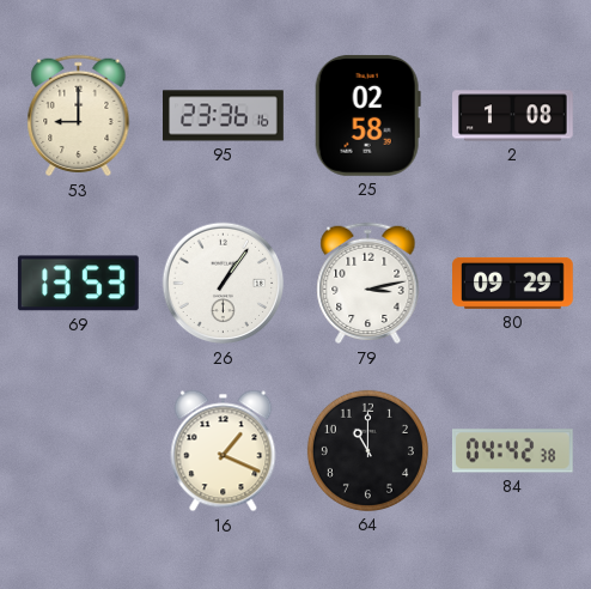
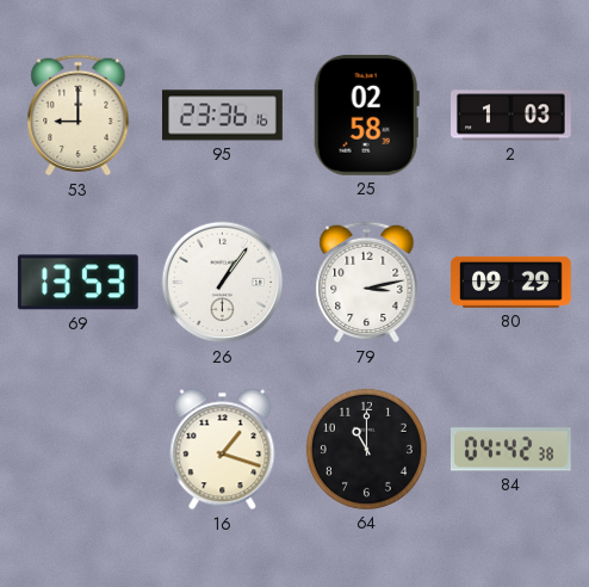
2: 1:08 -> 1:03 (511, 116)
16: 1:19 -> 1:18 (223, 450)
